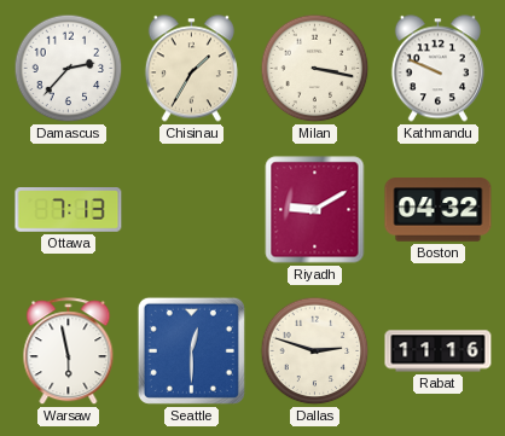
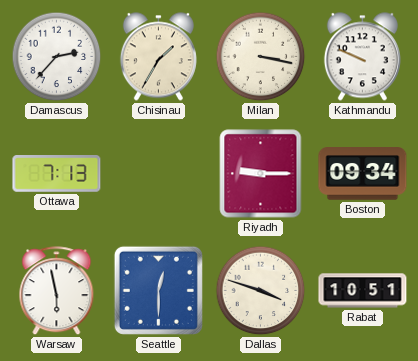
Riyadh: 9:10 -> 9:15 (261, 174)
Boston: 04:32 -> 09:34 (363, 174)
Dallas: 2:48 -> 3:48 (261, 291)
Rabat: 11:16 -> 10:51 (363, 291)
